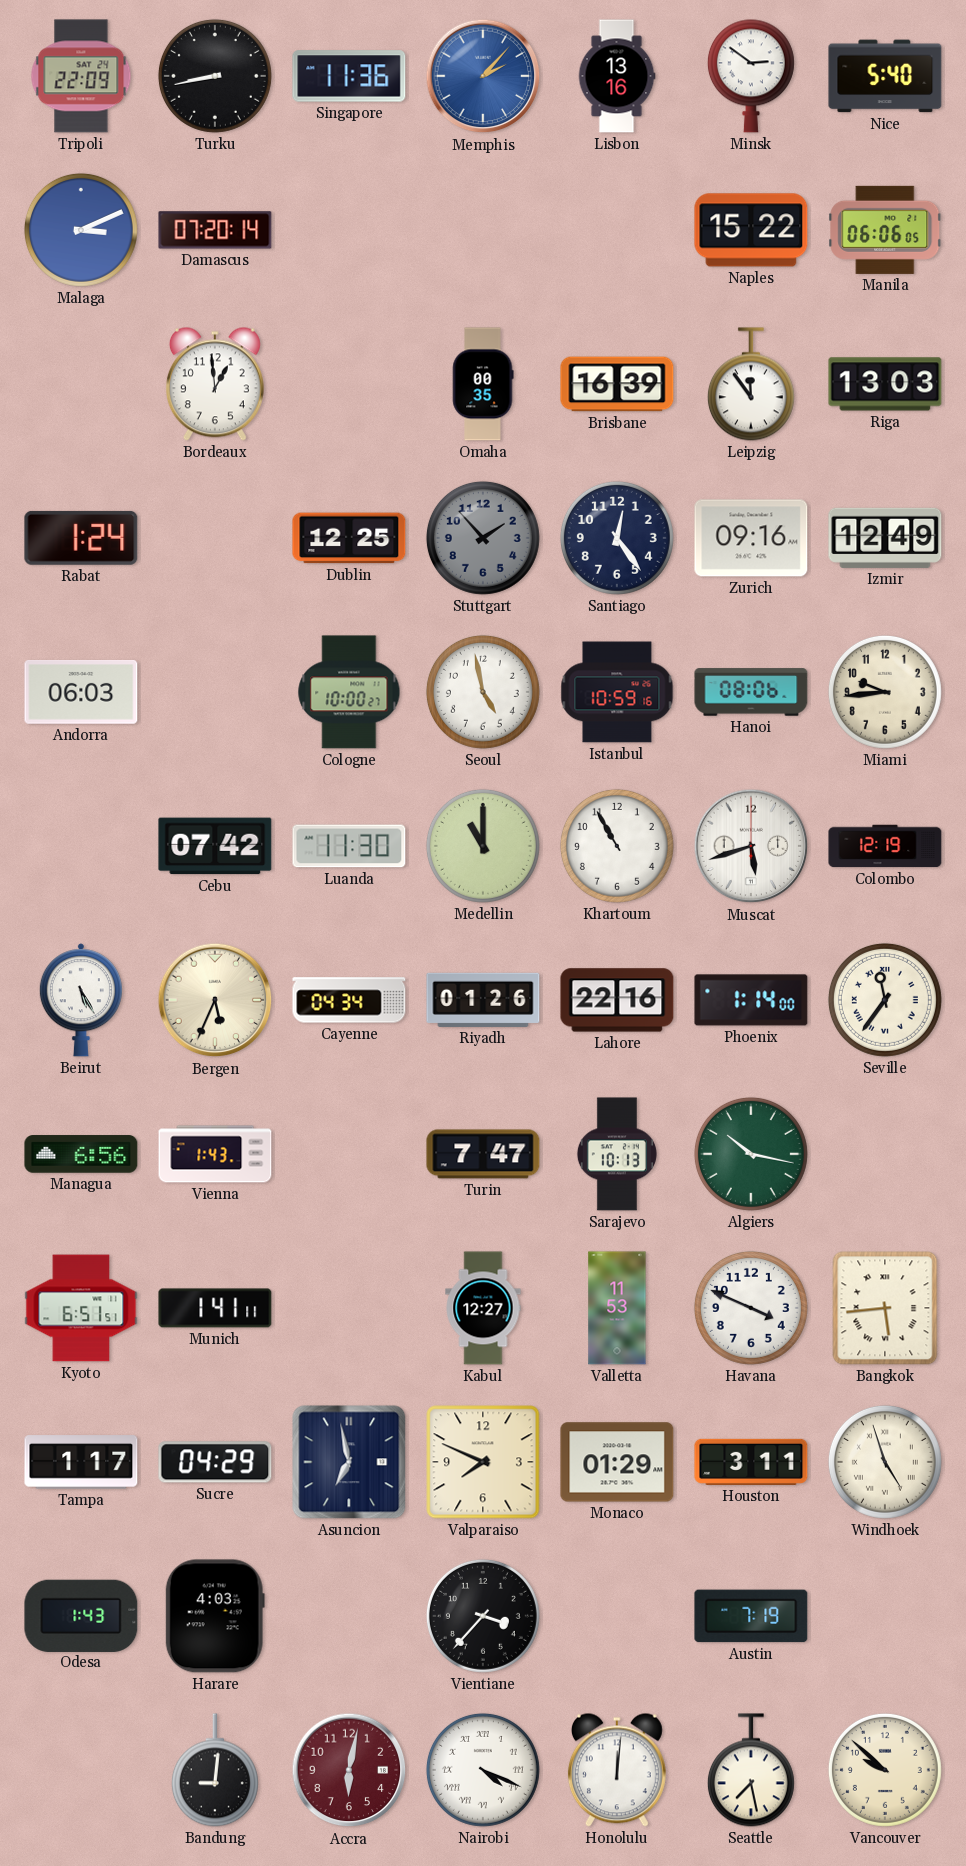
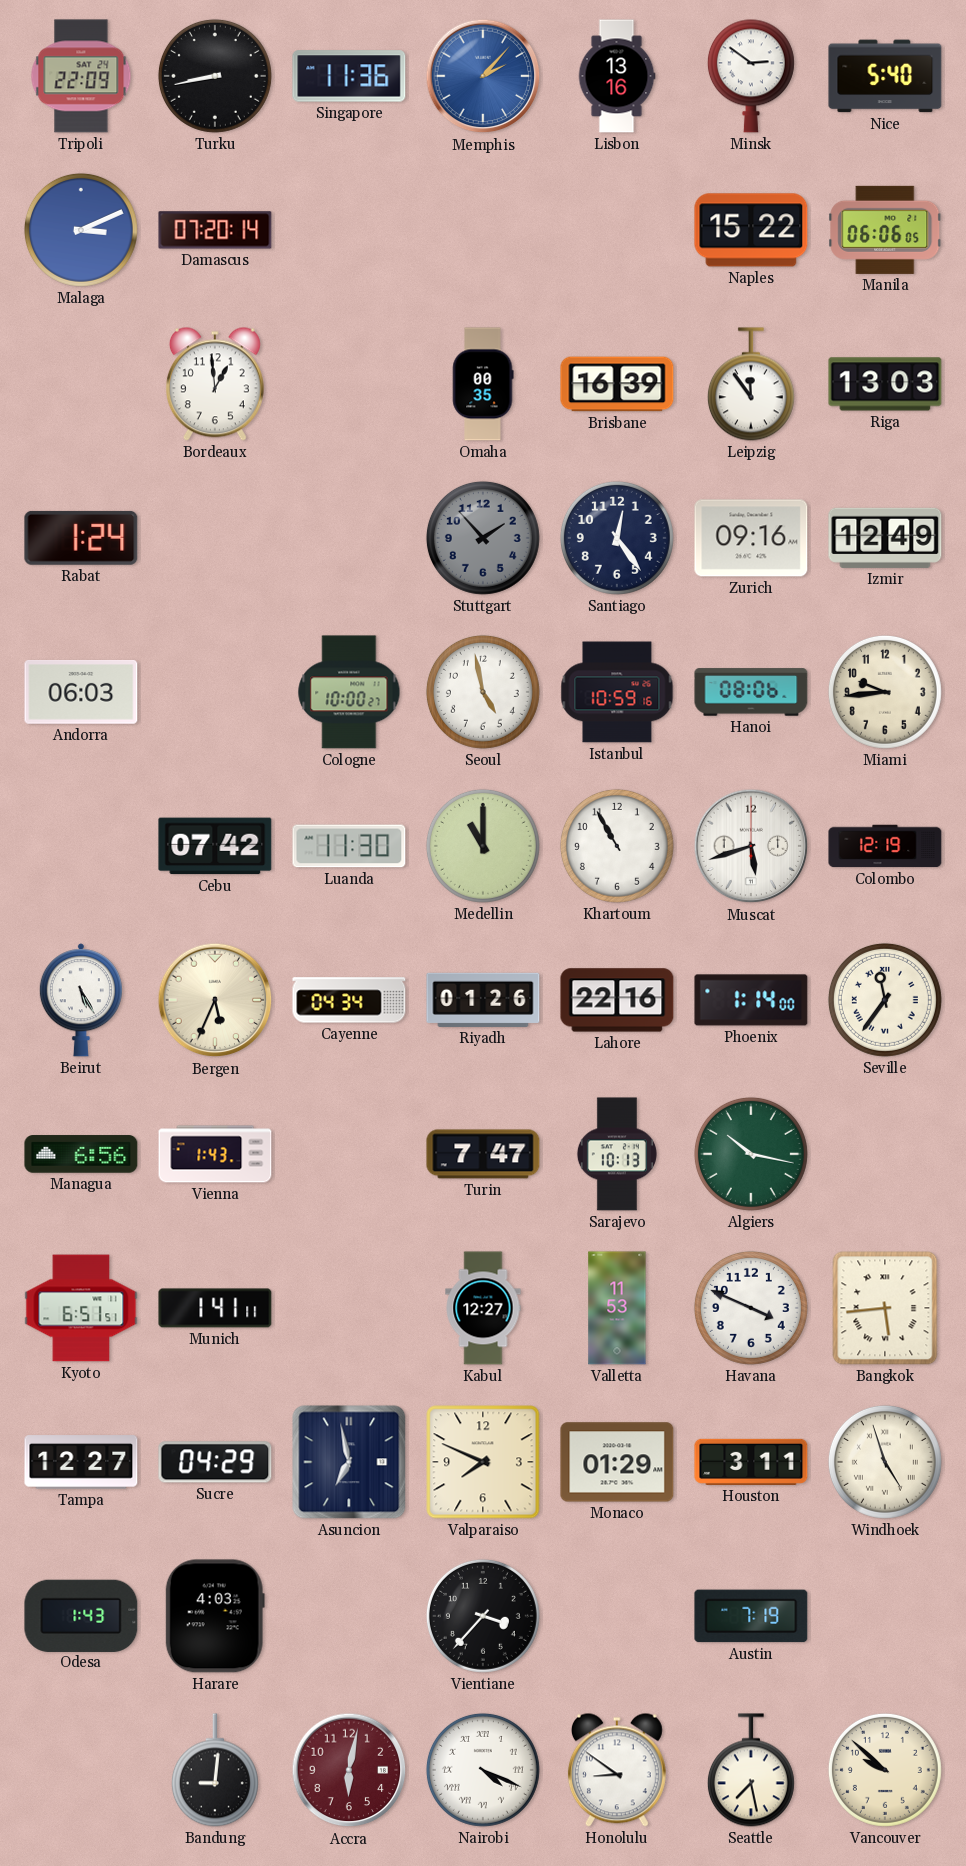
Dublin: 12:25 -> none (349, 538)
Tampa: 1:17 -> 12:27 (81, 1462)
Honolulu: 12:01 -> 8:51 (617, 1770)
